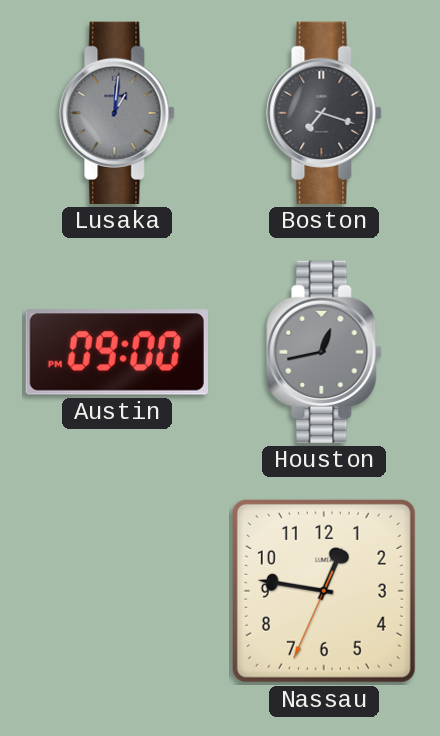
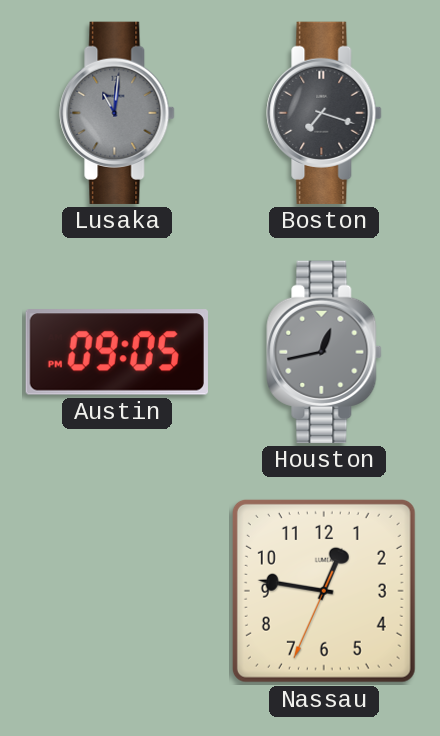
Lusaka: 1:01 -> 11:01 (117, 113)
Austin: 09:00 -> 09:05 (117, 352)
